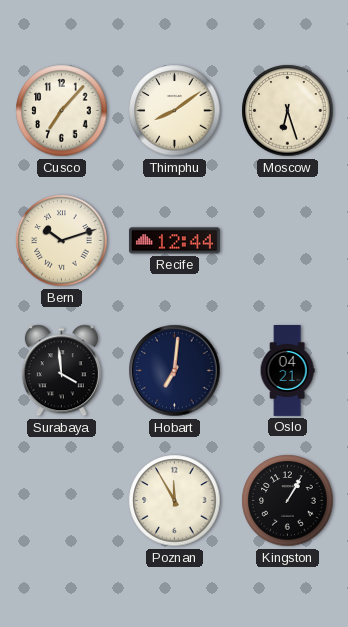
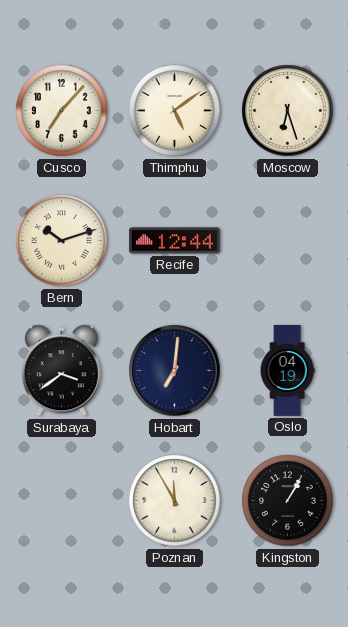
Thimphu: 8:09 -> 5:09 (175, 111)
Surabaya: 3:59 -> 3:39 (61, 371)
Oslo: 04:21 -> 04:19 (287, 371)
